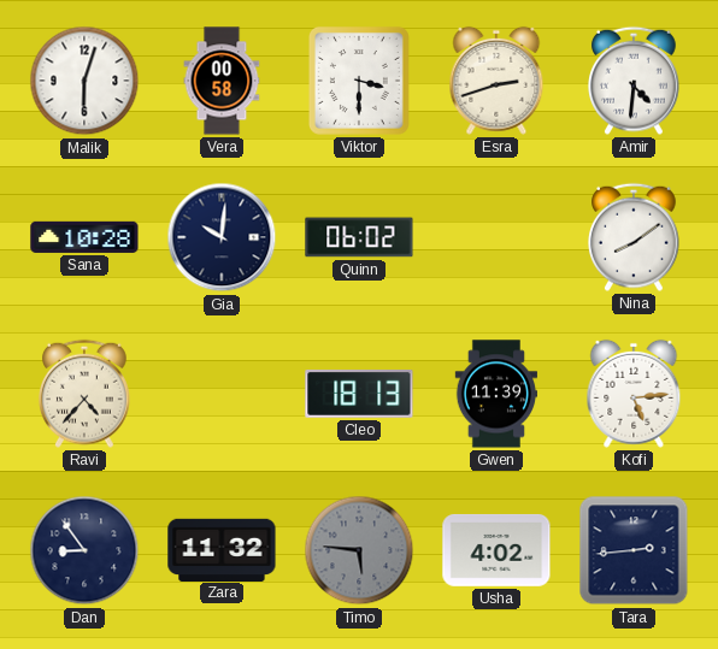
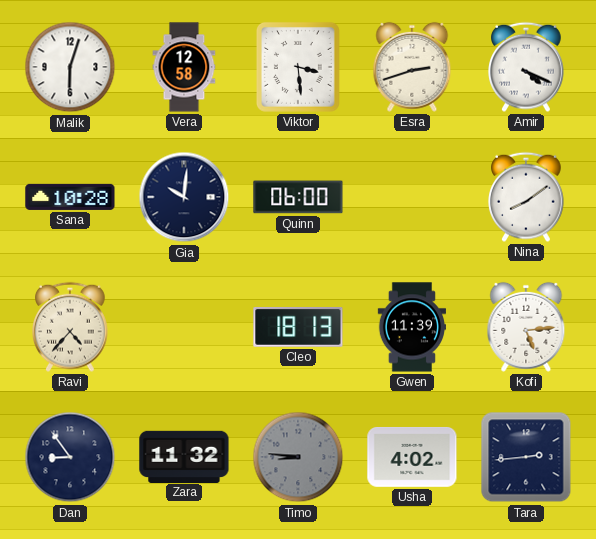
Vera: 00:58 -> 12:58 (184, 67)
Viktor: 3:30 -> 3:29 (298, 67)
Amir: 4:31 -> 4:19 (527, 67)
Quinn: 06:02 -> 06:00 (298, 197)
Timo: 5:46 -> 8:46 (298, 457)
